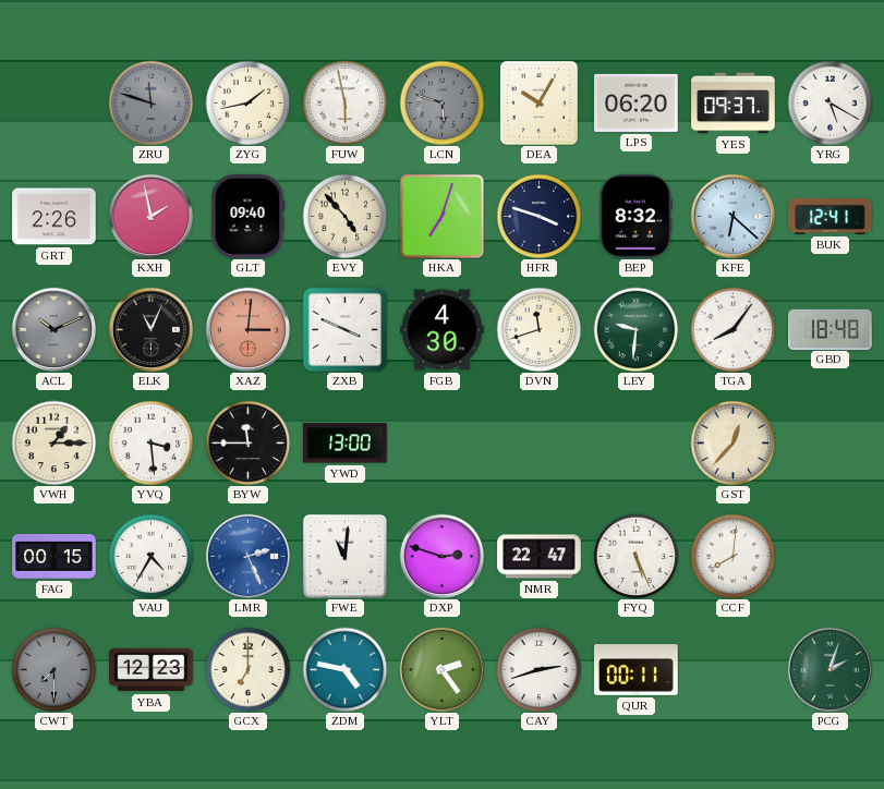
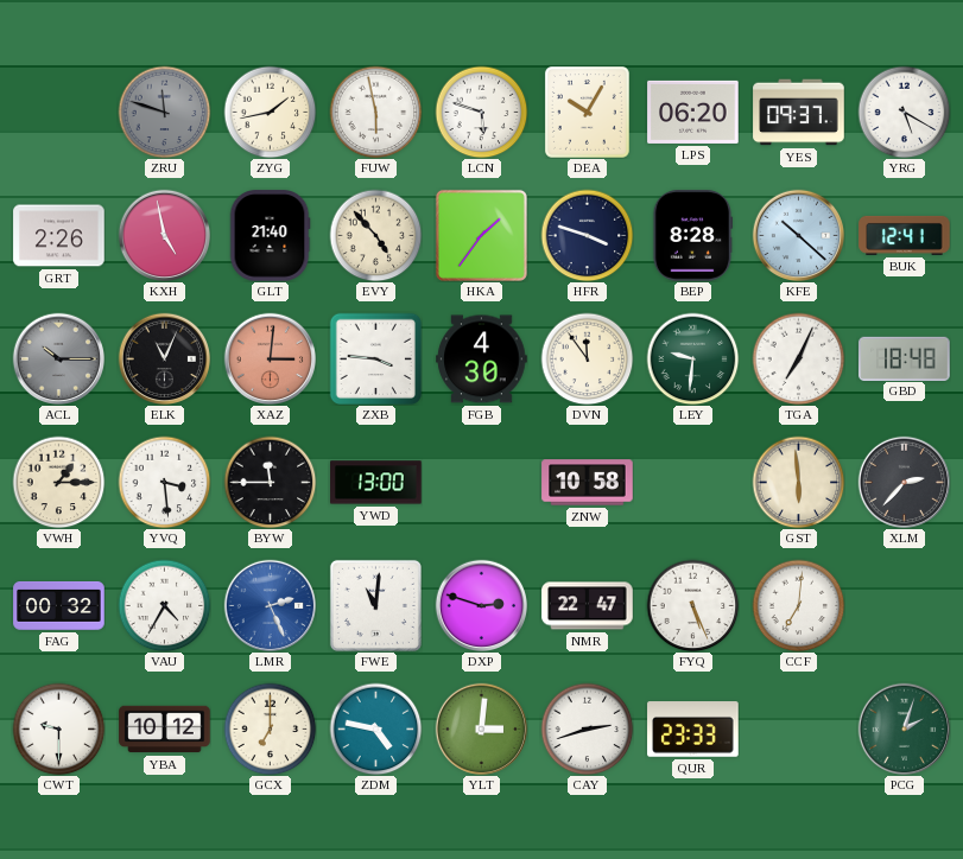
LCN dial: grey -> white (481, 112)
KXH: 1:58 -> 4:58 (164, 235)
GLT: 09:40 -> 21:40 (270, 236)
HKA: 7:03 -> 1:36 (481, 235)
BEP: 8:32 -> 8:28 (692, 236)
KFE: 6:22 -> 10:22 (798, 235)
ACL: 10:11 -> 10:15 (58, 358)
ZXB: 3:49 -> 3:46 (375, 358)
DVN: 11:42 -> 11:54 (587, 358)
TGA: 8:06 -> 7:04 (798, 358)
ZNW: none -> 10:58 (588, 483)
GST: 12:37 -> 5:59 (798, 482)
XLM: none -> 2:37 (904, 482)
FAG: 00:15 -> 00:32 (59, 606)
CCF: 8:01 -> 7:01 (798, 605)
CWT: 7:30 -> 9:30 (58, 728)
CWT dial: grey -> white (58, 728)
YBA: 12:23 -> 10:12 (165, 730)
YLT: 2:24 -> 3:01 (481, 728)
QUR: 00:11 -> 23:33 (693, 730)
